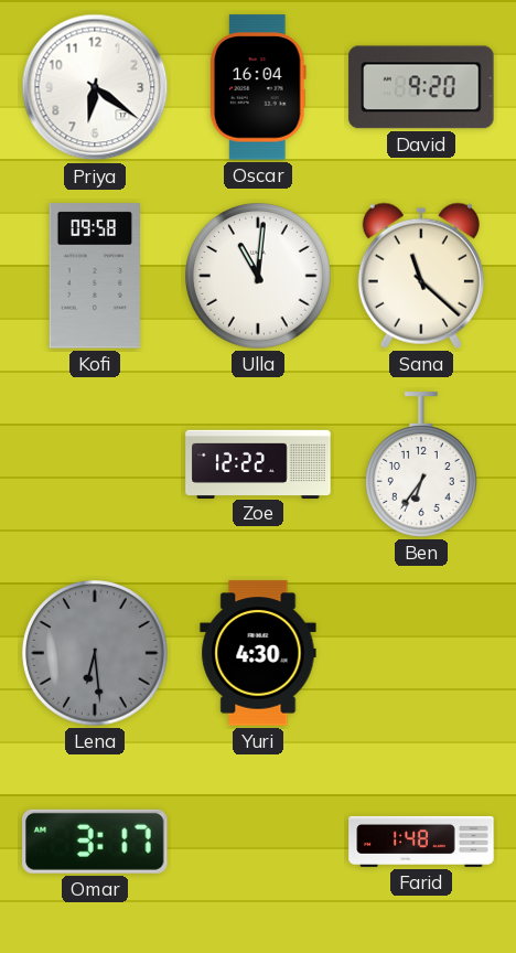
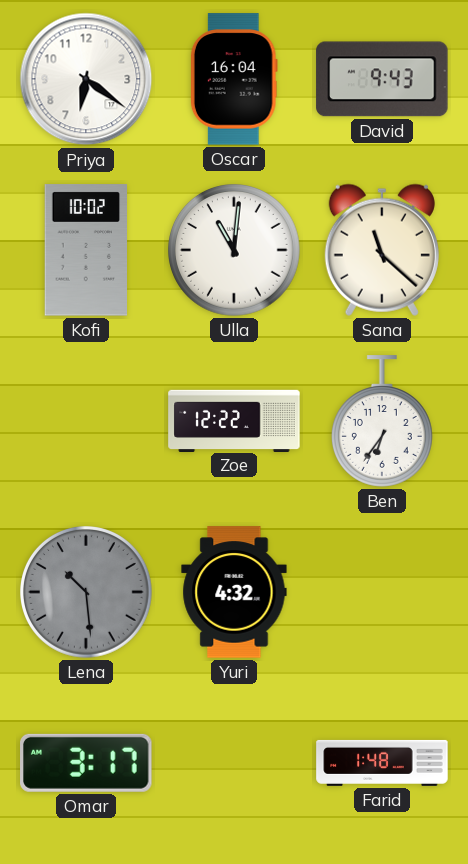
David: 9:20 -> 9:43 (382, 79)
Kofi: 09:58 -> 10:02 (86, 250)
Lena: 6:29 -> 10:29 (87, 593)
Yuri: 4:30 -> 4:32 (234, 592)
